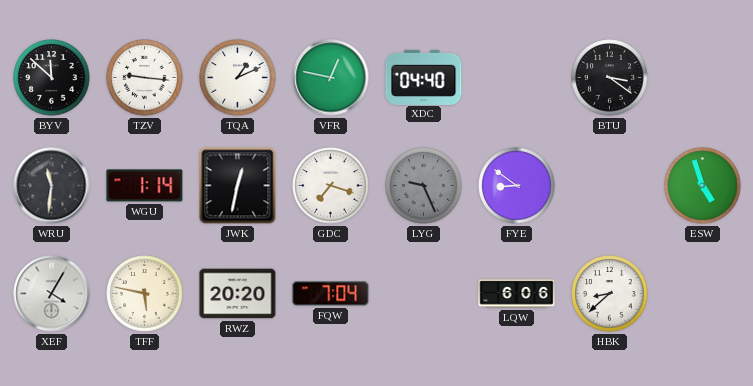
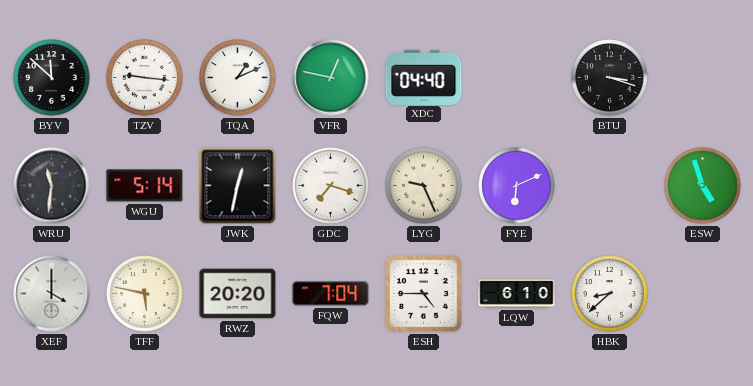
BTU: 3:21 -> 3:18 (610, 78)
WGU: 1:14 -> 5:14 (145, 186)
LYG dial: grey -> cream (424, 186)
FYE: 8:51 -> 6:11 (517, 186)
XEF: 4:05 -> 4:00 (52, 294)
ESH: none -> 4:45 (424, 294)
LQW: 6:06 -> 6:10 (517, 294)
